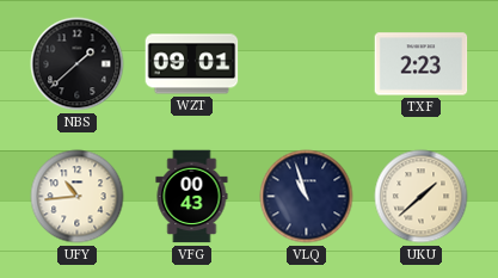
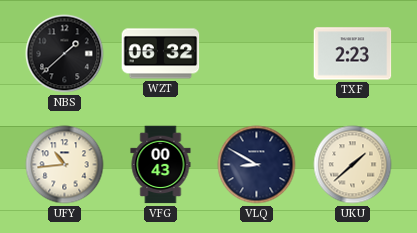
WZT: 09:01 -> 06:32 (161, 54)
VLQ: 10:57 -> 8:50 (257, 165)
